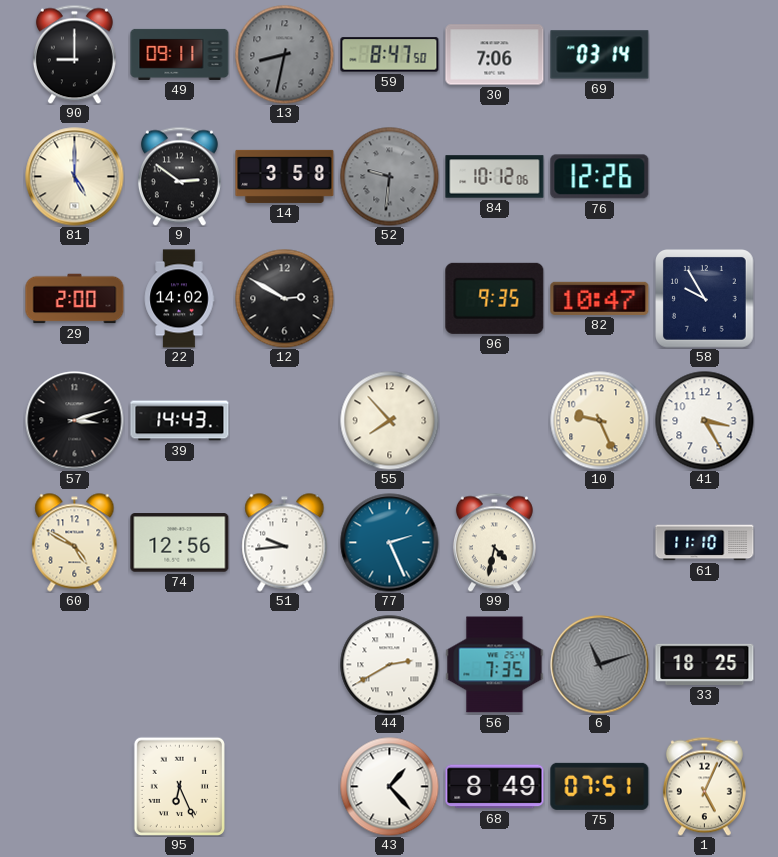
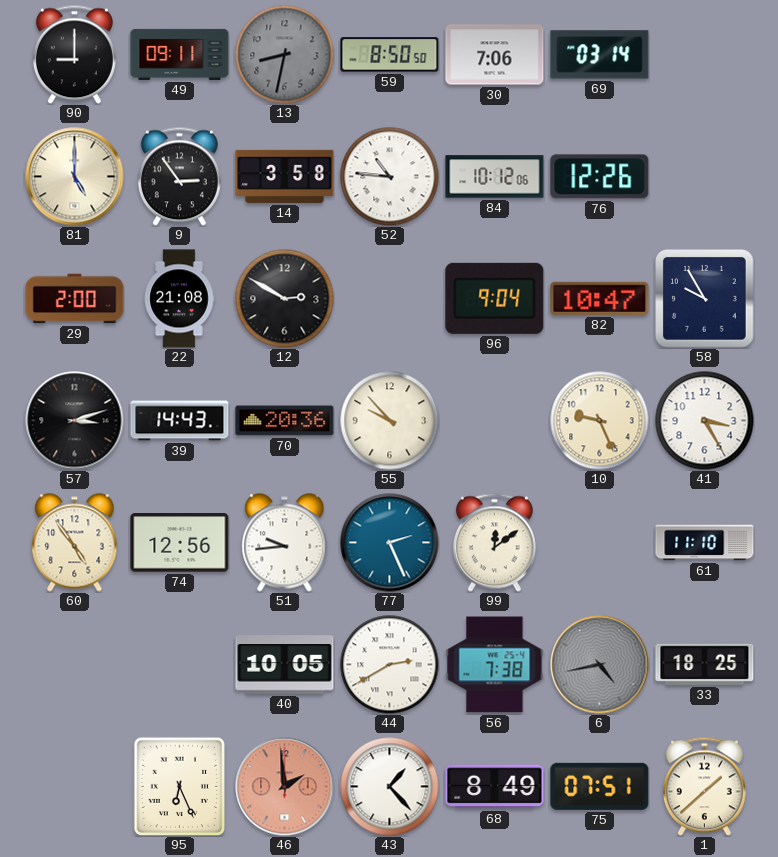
59: 8:47 -> 8:50 (390, 55)
9: 2:51 -> 2:54 (179, 176)
52: 9:31 -> 10:46 (390, 177)
52 dial: grey -> white (390, 177)
22: 14:02 -> 21:08 (179, 299)
96: 9:35 -> 9:04 (495, 298)
70: none -> 20:36 (285, 421)
55: 7:53 -> 9:53 (390, 421)
60: 4:50 -> 4:54 (75, 543)
99: 4:32 -> 12:09 (494, 542)
40: none -> 10:05 (285, 665)
56: 7:35 -> 7:38 (495, 665)
6: 11:12 -> 4:43 (600, 665)
46: none -> 1:59 (285, 787)
1: 5:04 -> 1:38 (704, 786)
